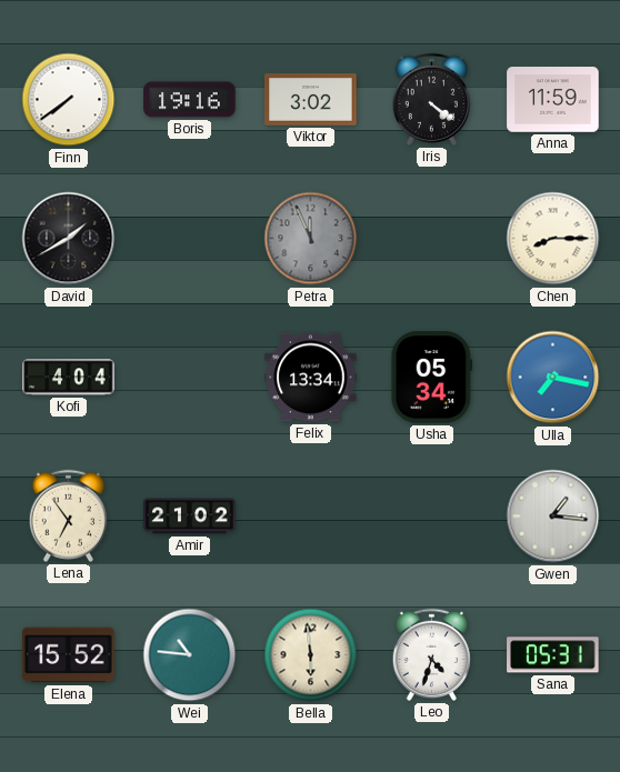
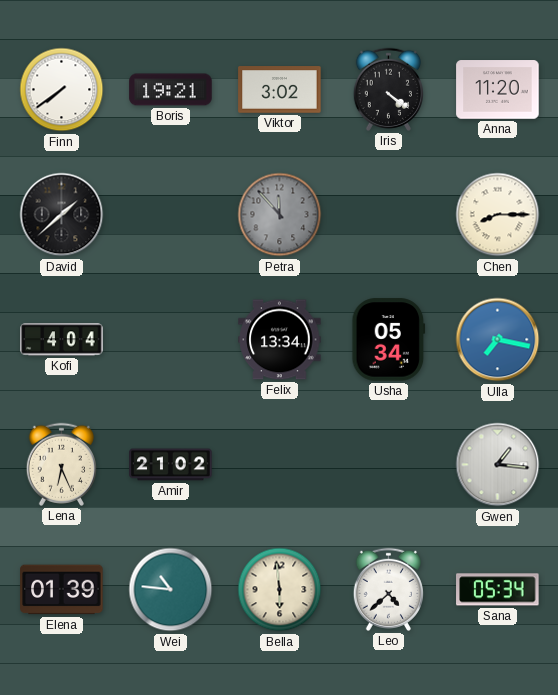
Boris: 19:16 -> 19:21 (171, 90)
Anna: 11:59 -> 11:20 (498, 90)
David: 1:40 -> 1:38 (62, 215)
Petra: 11:56 -> 11:53 (280, 215)
Lena: 6:54 -> 6:26 (61, 464)
Elena: 15:52 -> 01:39 (62, 590)
Leo: 4:33 -> 4:38 (388, 589)
Sana: 05:31 -> 05:34 (498, 590)
